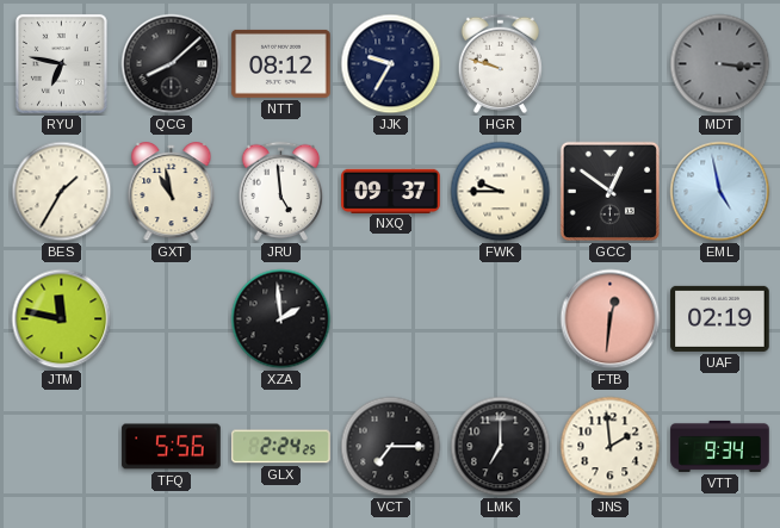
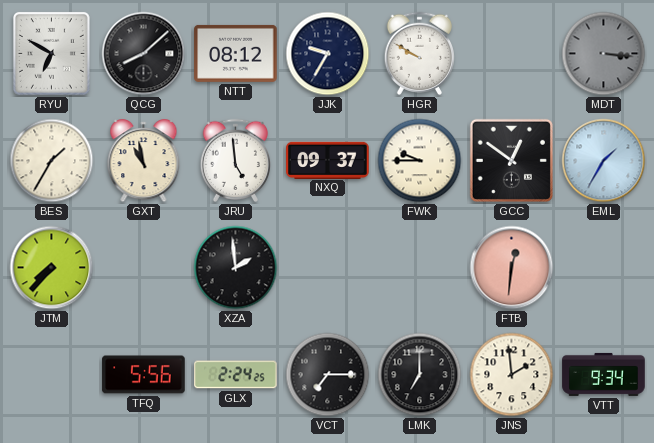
RYU: 6:47 -> 6:50 (51, 53)
HGR: 9:48 -> 9:50 (419, 53)
EML: 4:58 -> 1:35 (604, 161)
JTM: 11:47 -> 7:37 (52, 268)
UAF: 02:19 -> none (720, 318)
